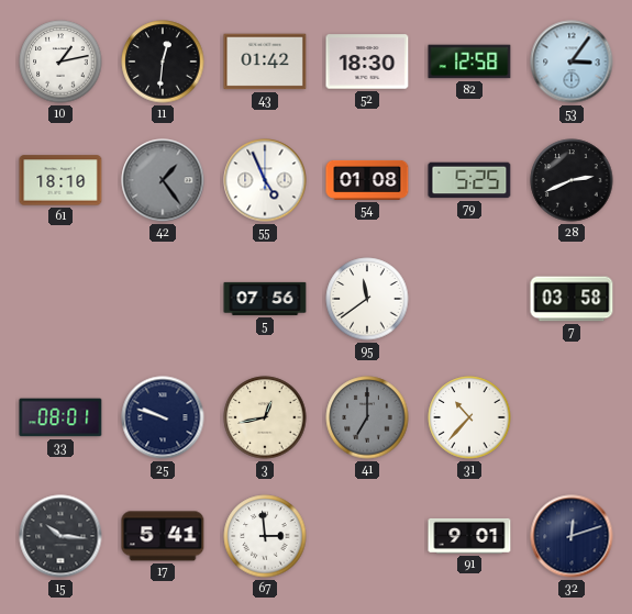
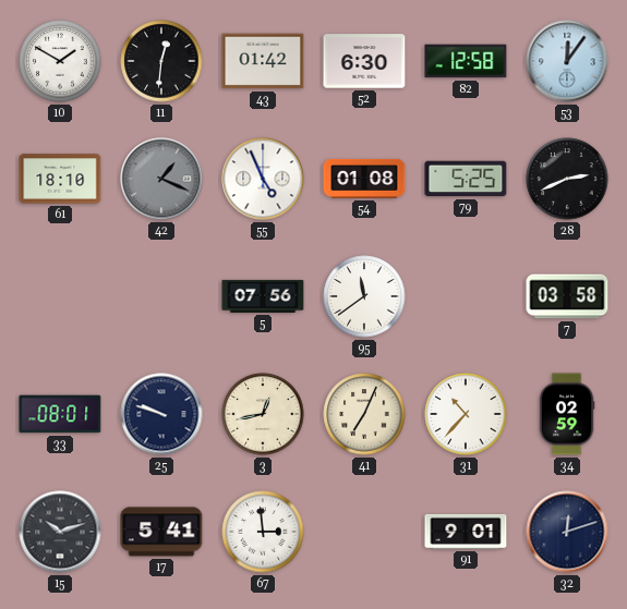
10: 1:13 -> 1:50 (60, 61)
52: 18:30 -> 6:30 (364, 61)
53: 3:06 -> 12:06 (567, 61)
42: 1:24 -> 1:19 (161, 179)
41: 7:00 -> 7:04 (364, 414)
41 dial: grey -> cream (364, 414)
34: none -> 02:59 (567, 414)
15: 10:16 -> 10:12 (60, 532)
